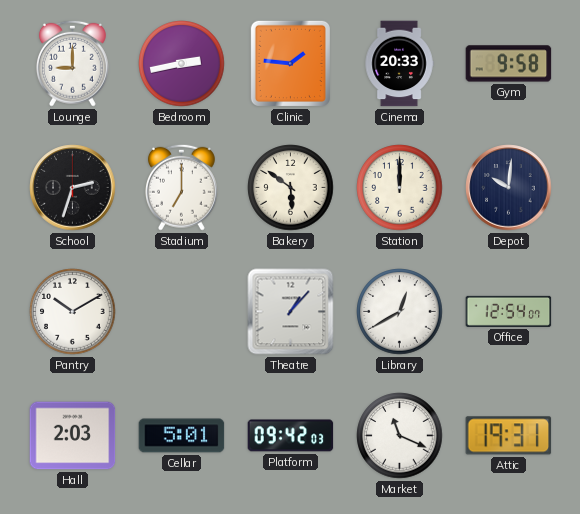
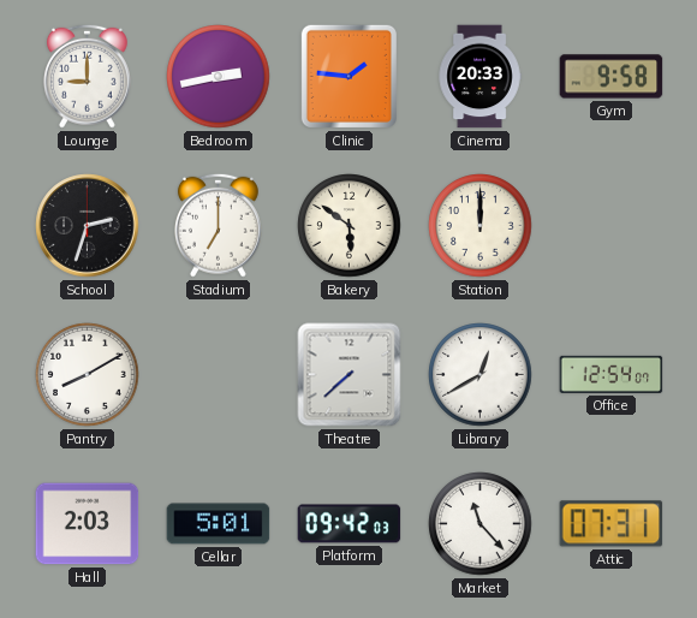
Depot: 10:01 -> none (509, 188)
Pantry: 10:10 -> 8:10 (88, 375)
Theatre: 1:07 -> 7:38 (350, 375)
Market: 11:19 -> 11:23 (481, 524)
Attic: 19:31 -> 07:31 (612, 524)
